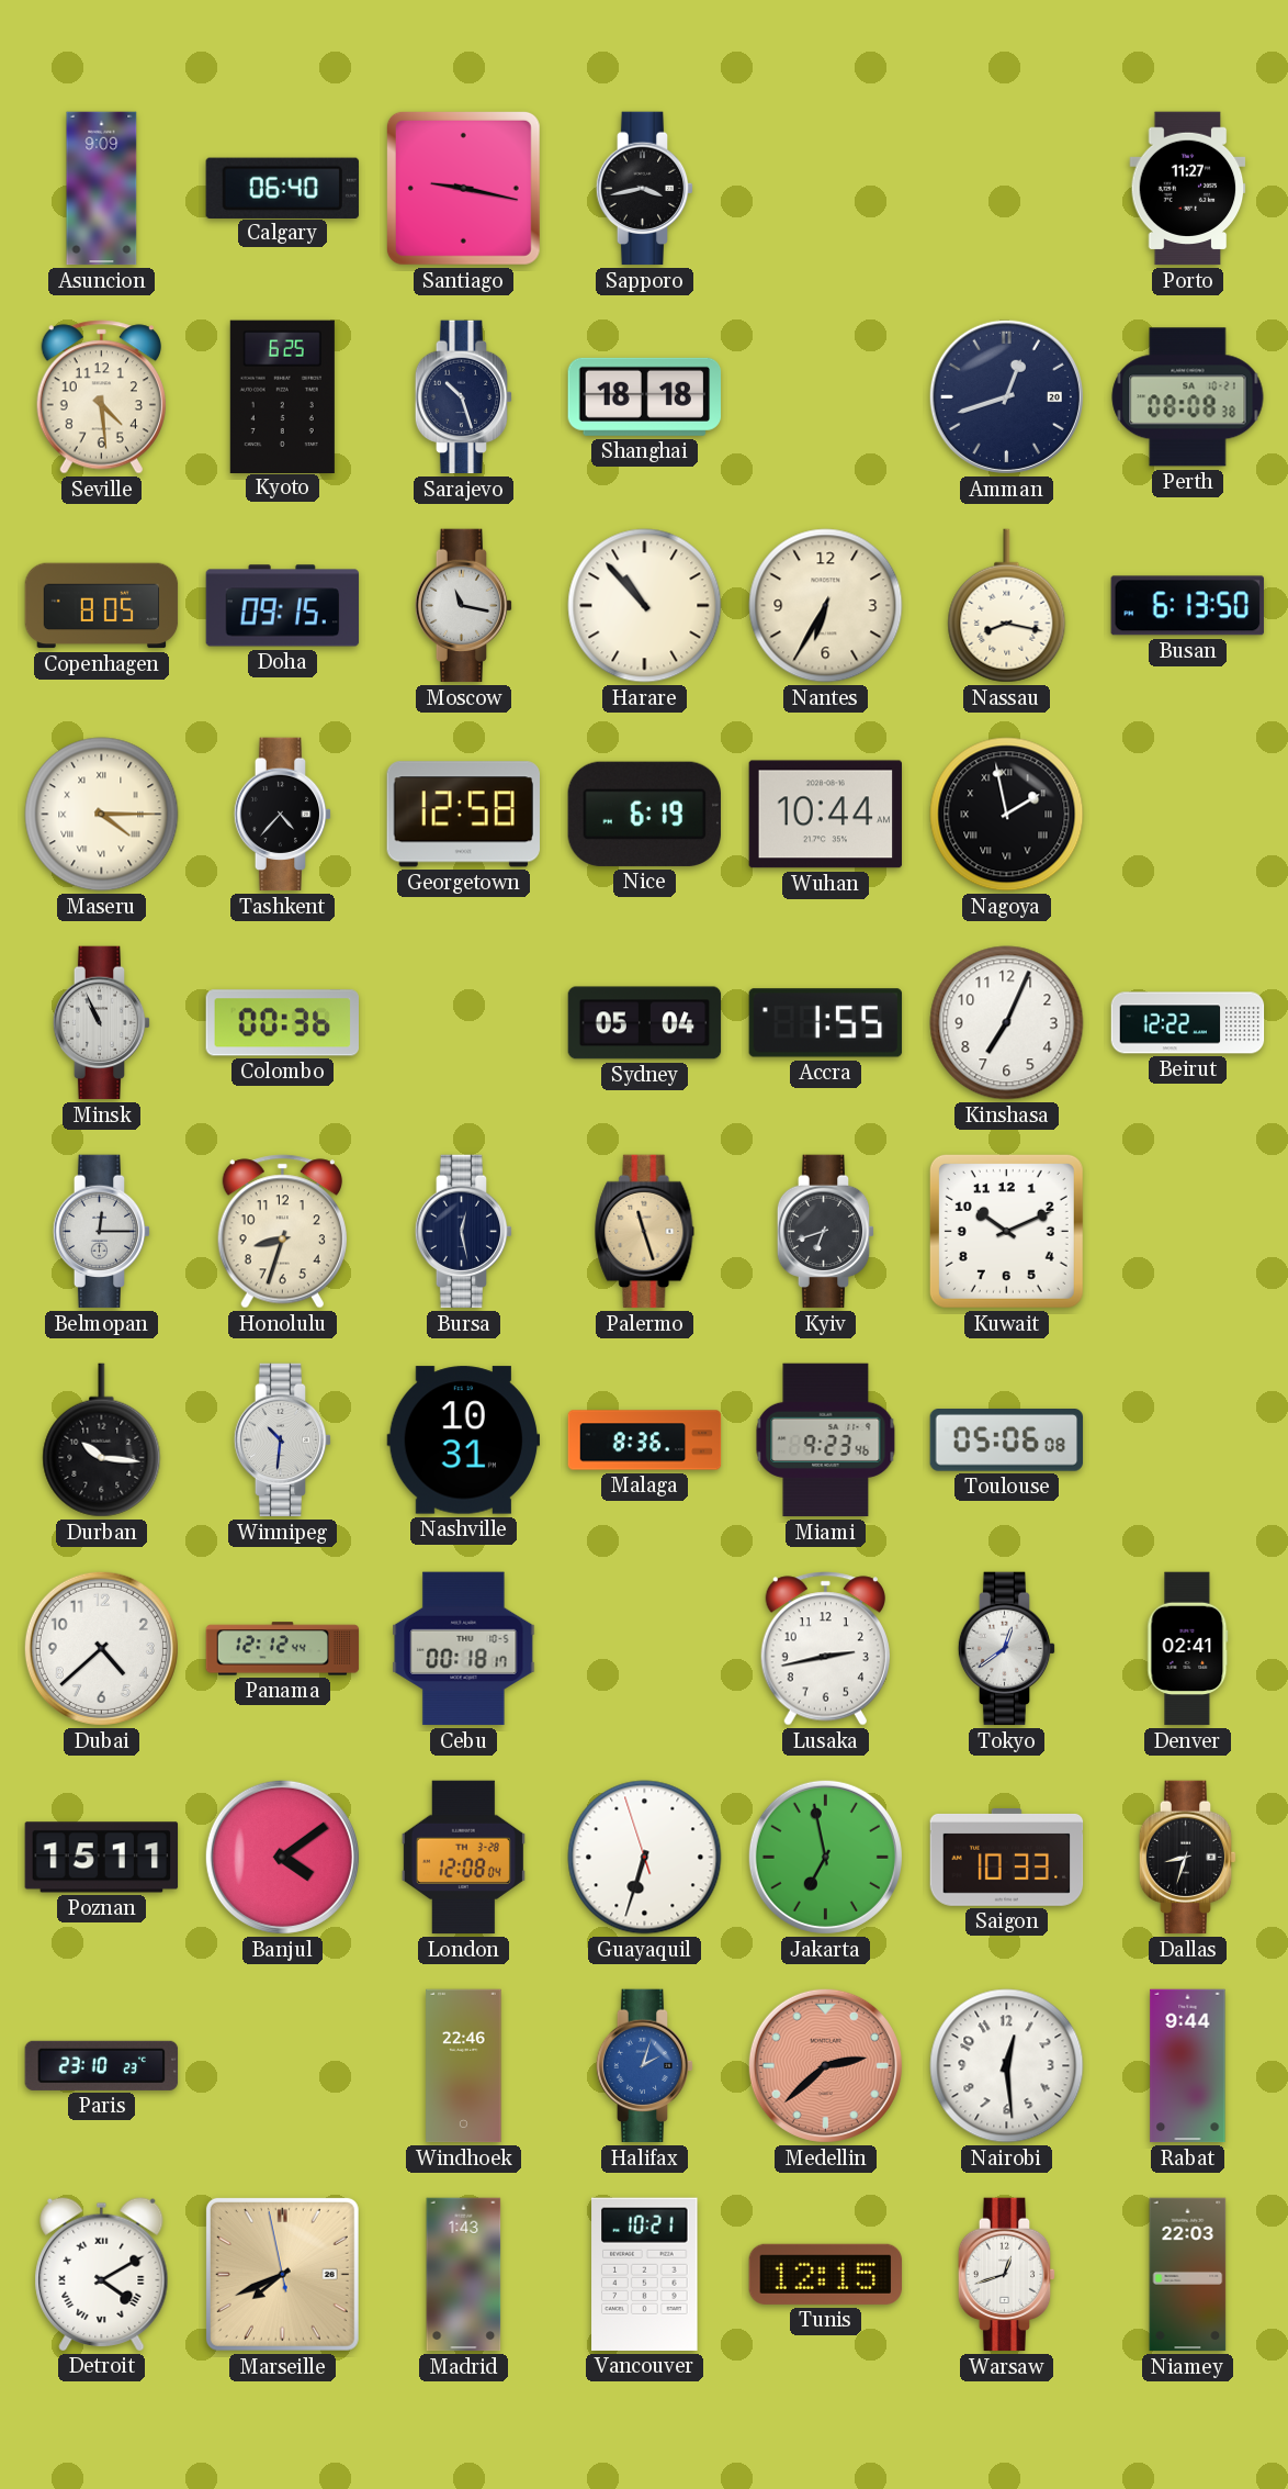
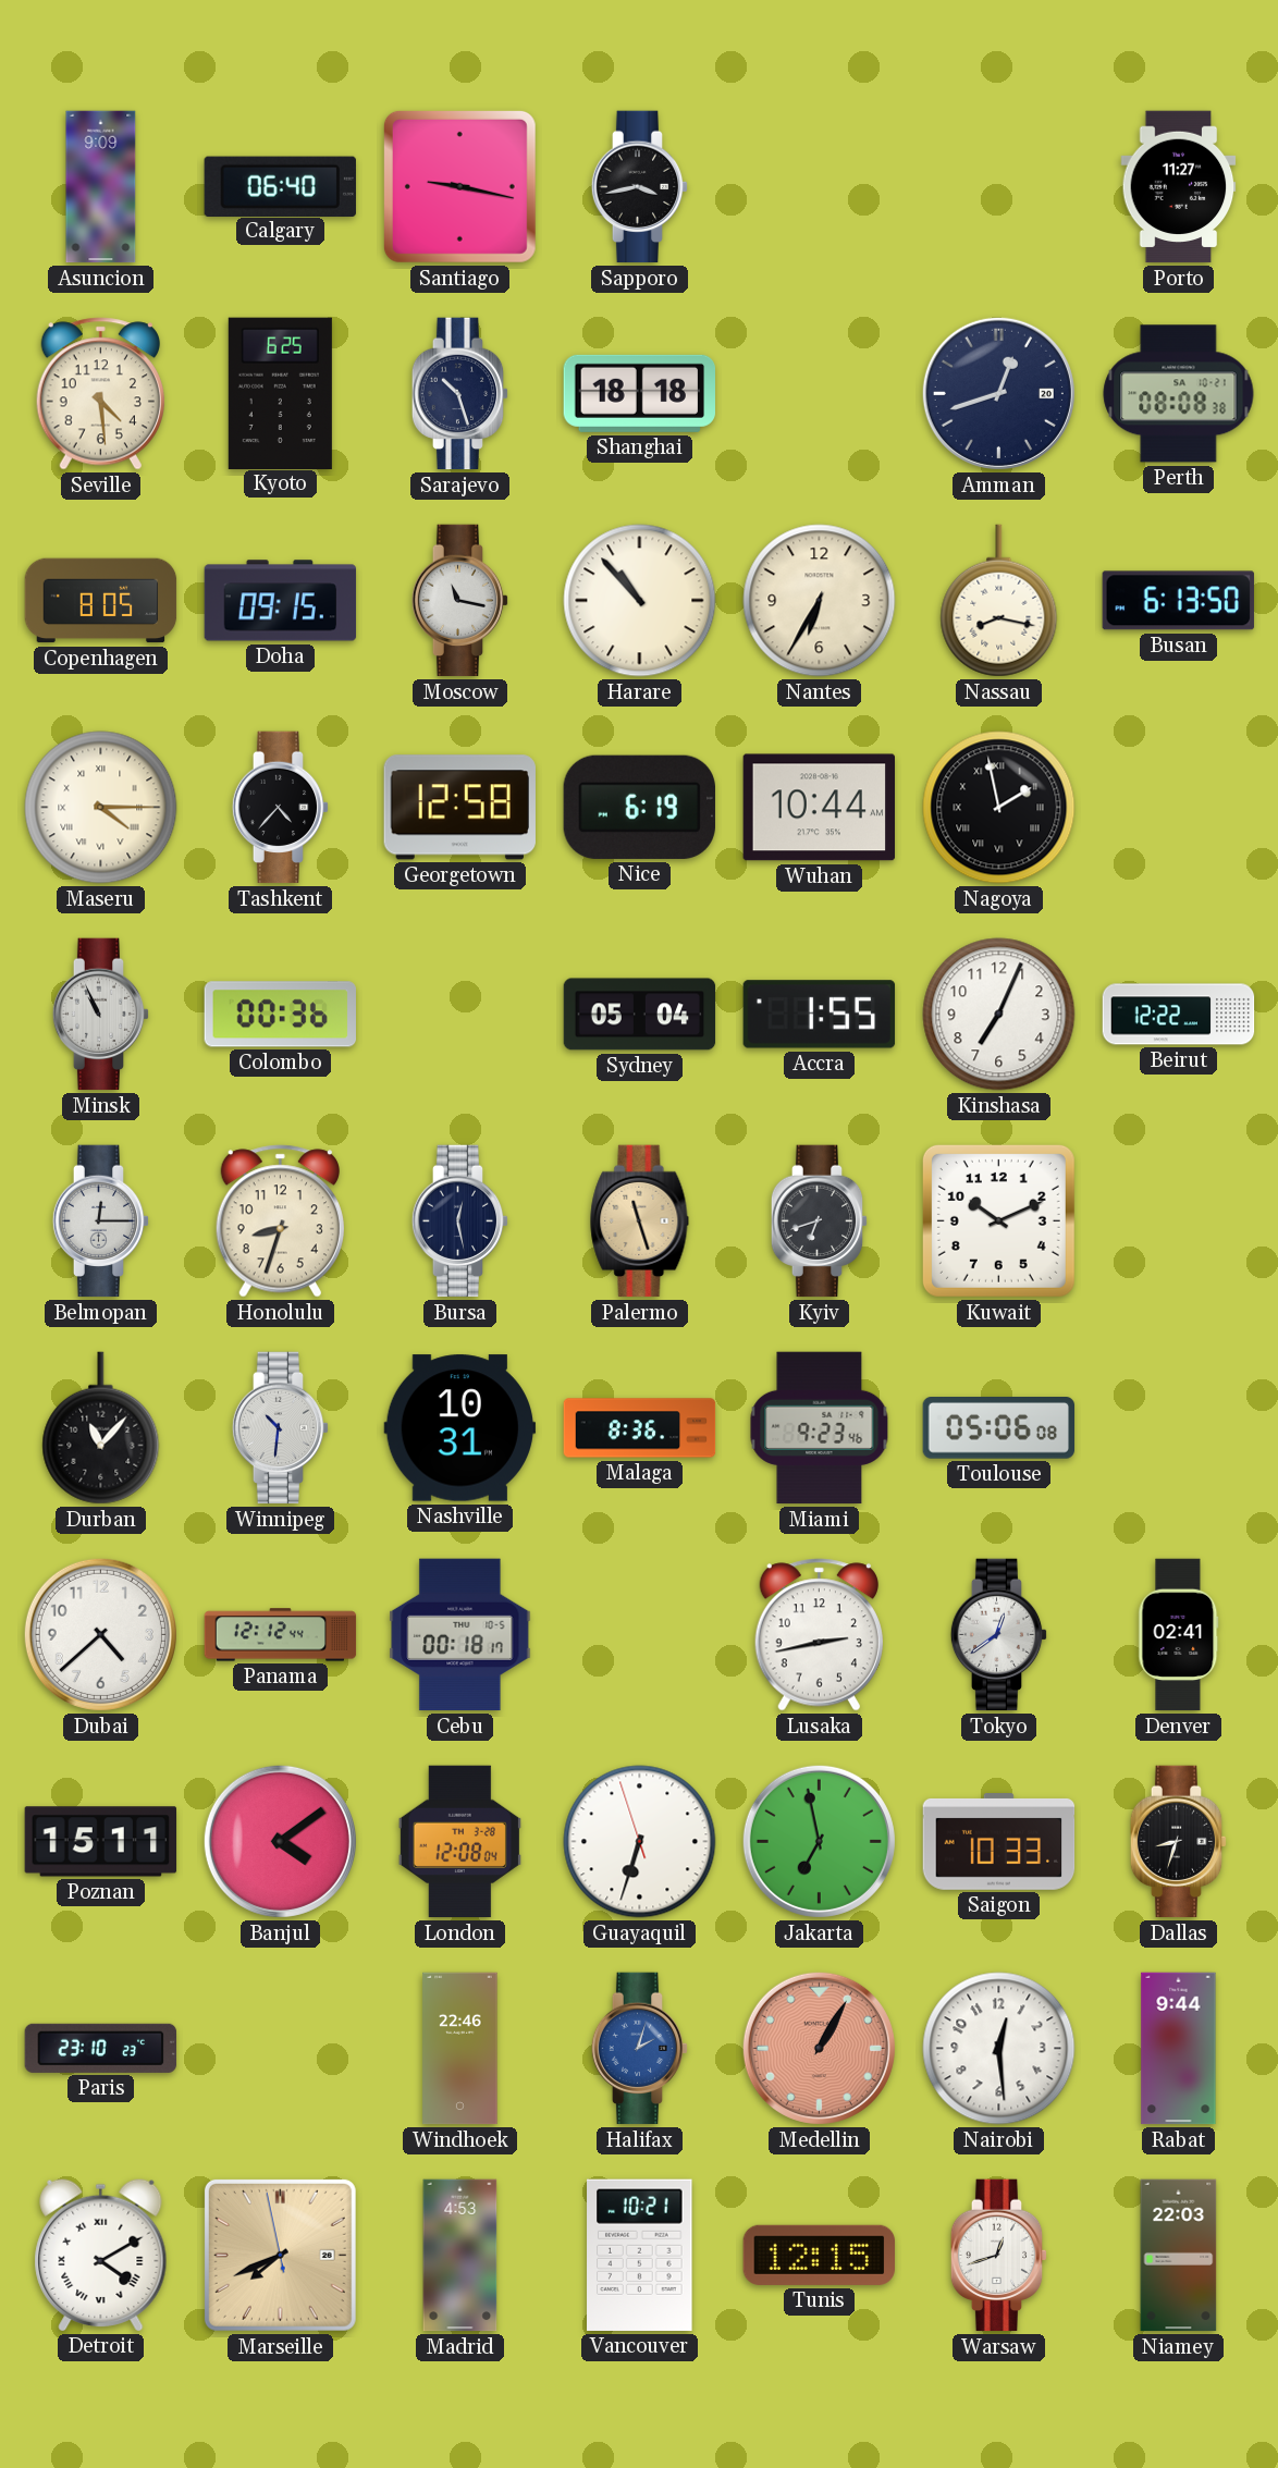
Durban: 10:16 -> 11:07 (101, 1428)
Medellin: 2:38 -> 1:05 (819, 2048)
Madrid: 1:43 -> 4:53 (460, 2256)
